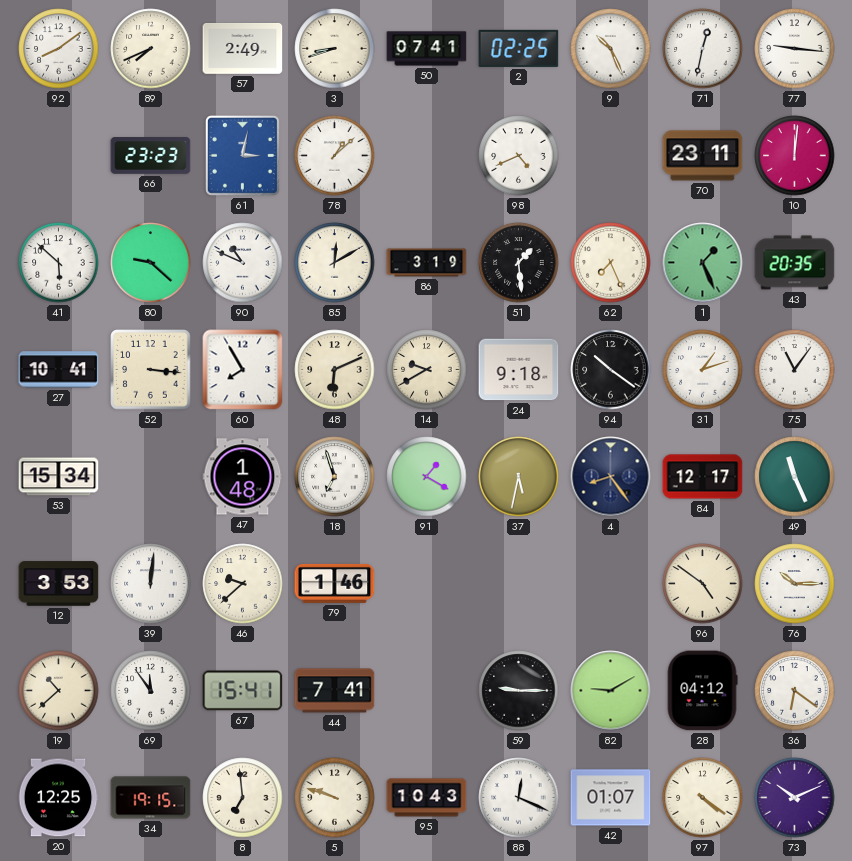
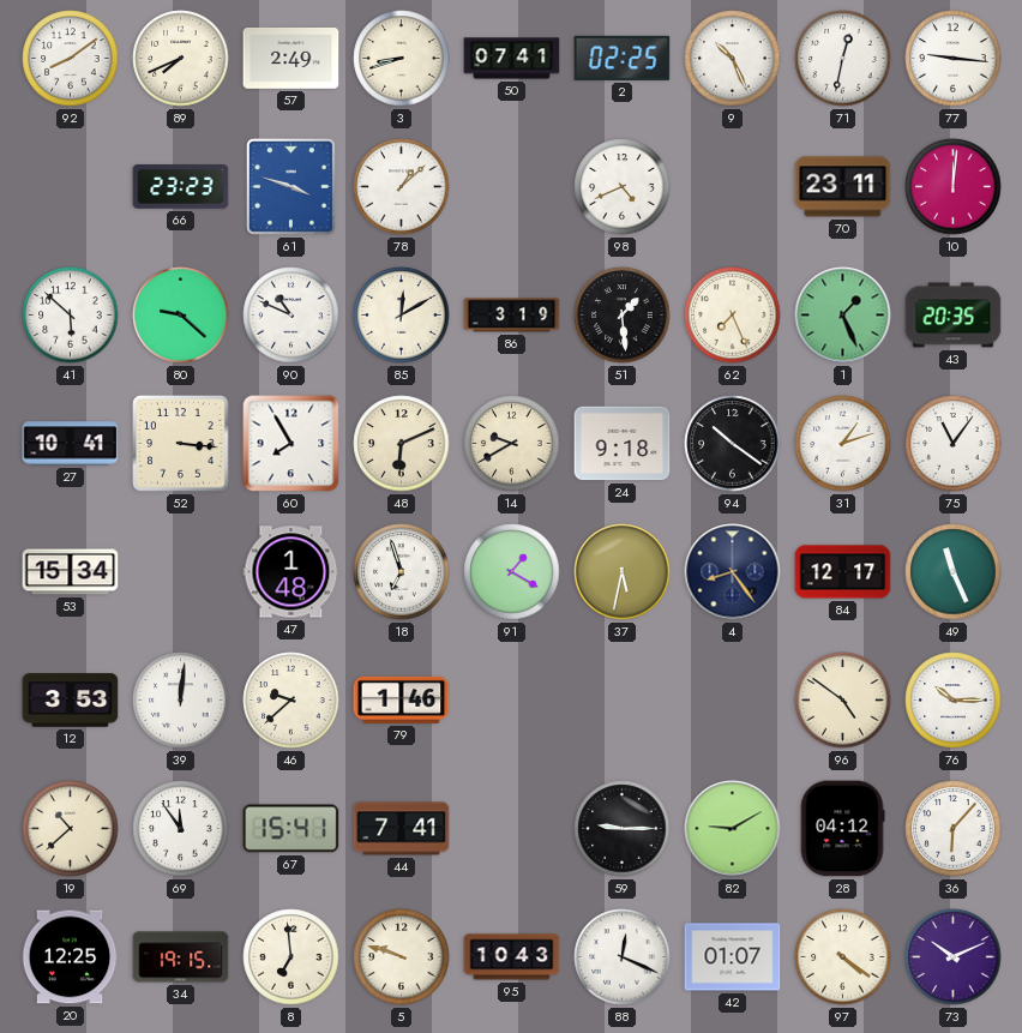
61: 3:02 -> 3:48 (290, 186)
36: 6:21 -> 6:07 (954, 829)
